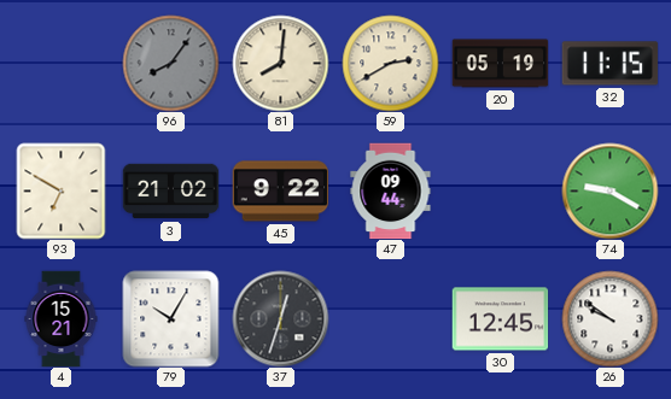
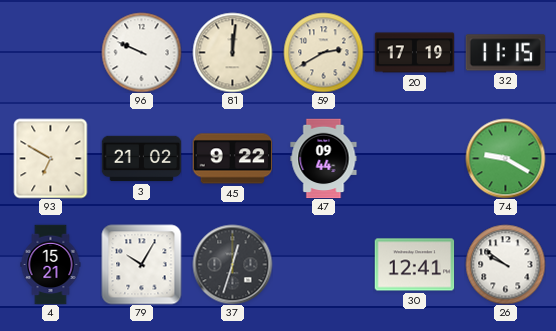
96: 8:06 -> 9:49 (141, 52)
96 dial: grey -> white (141, 52)
81: 8:01 -> 12:01 (232, 52)
20: 05:19 -> 17:19 (414, 53)
30: 12:45 -> 12:41 (414, 265)
